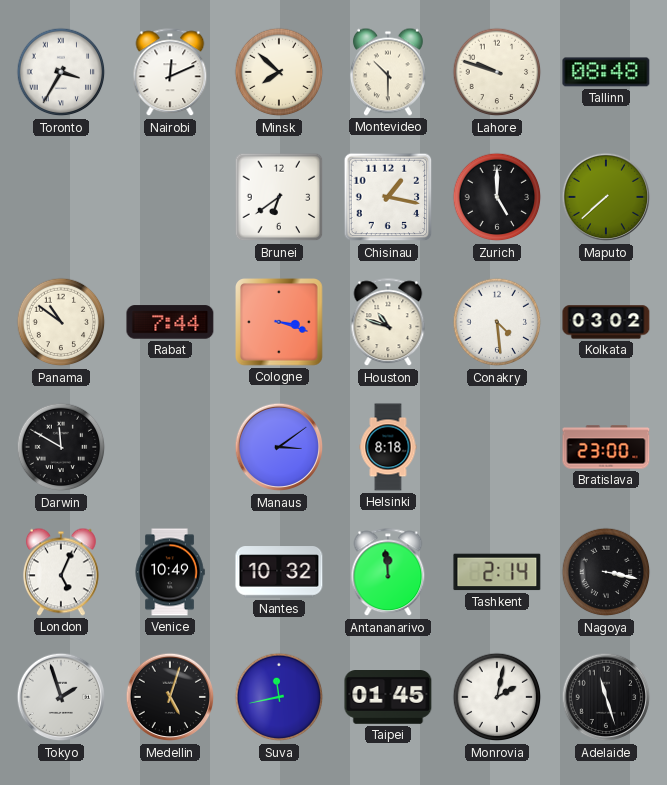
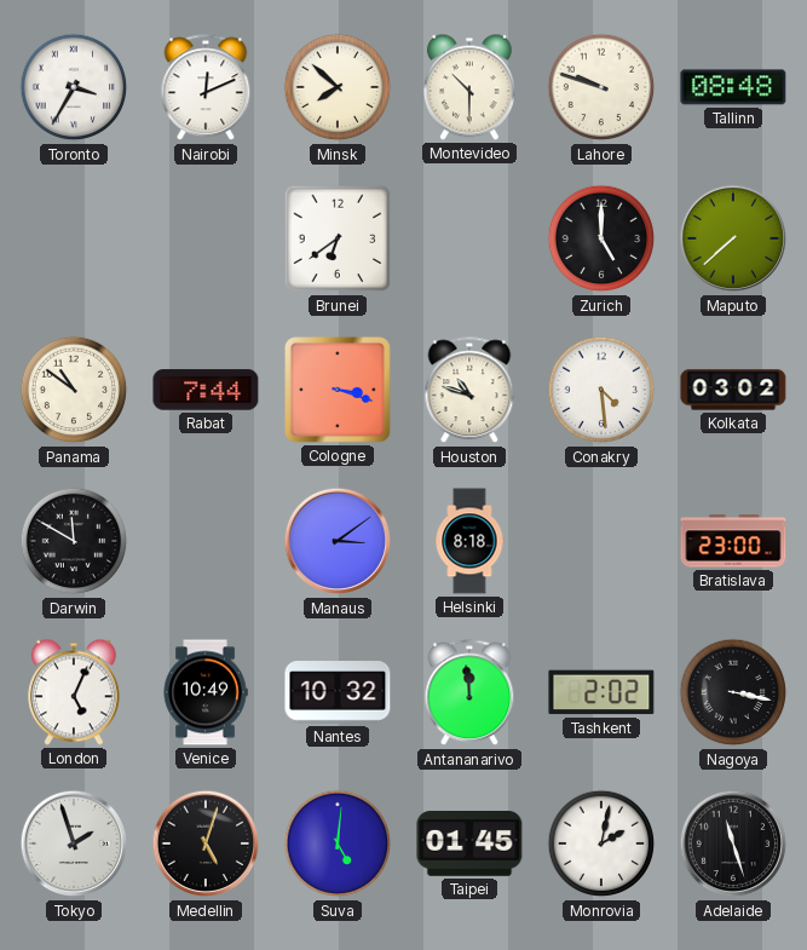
Chisinau: 1:17 -> none (388, 197)
Tashkent: 2:14 -> 2:02 (601, 692)
Suva: 11:43 -> 5:01 (338, 844)
